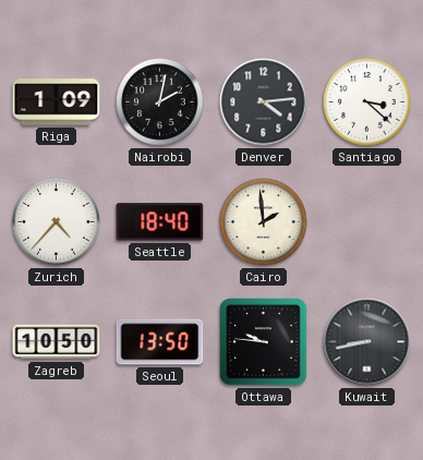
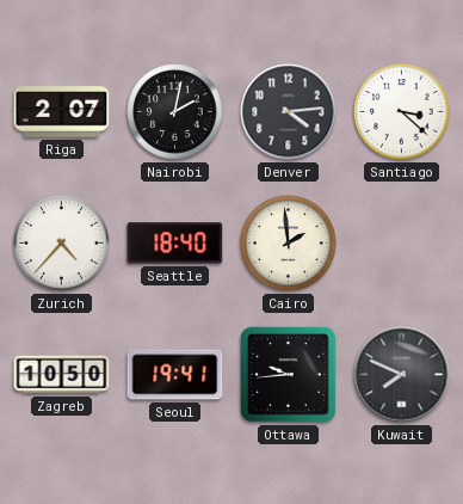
Riga: 1:09 -> 2:07 (62, 112)
Seoul: 13:50 -> 19:41 (175, 375)
Ottawa: 9:46 -> 9:44 (289, 375)
Kuwait: 8:43 -> 7:49 (402, 375)
